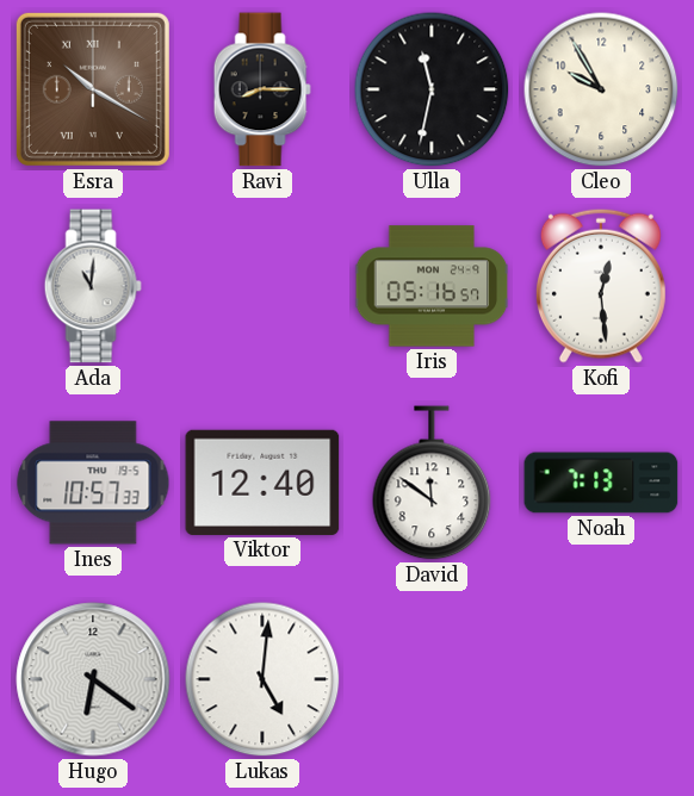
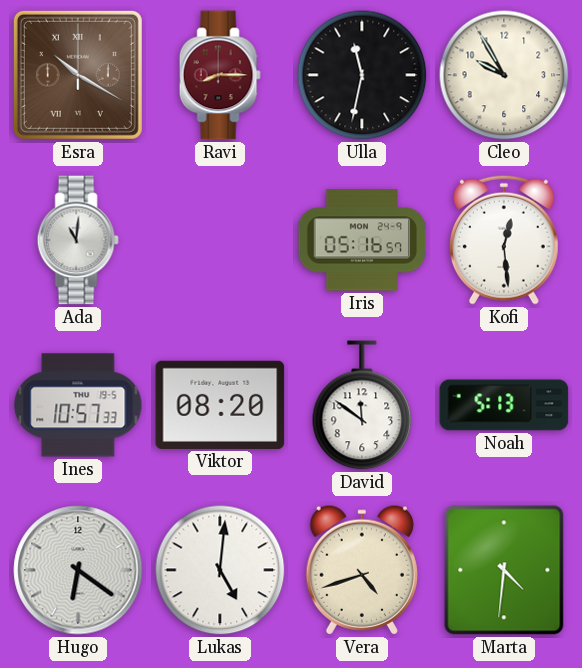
Ravi dial: black -> burgundy (220, 75)
Viktor: 12:40 -> 08:20 (220, 405)
Noah: 7:13 -> 5:13 (504, 405)
Vera: none -> 4:42 (362, 570)
Marta: none -> 4:31 (504, 570)
